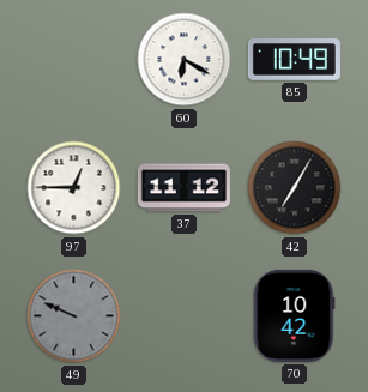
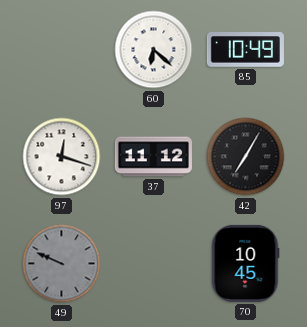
60: 6:20 -> 6:22 (154, 50)
97: 12:45 -> 12:18 (62, 157)
70: 10:42 -> 10:45 (245, 263)
